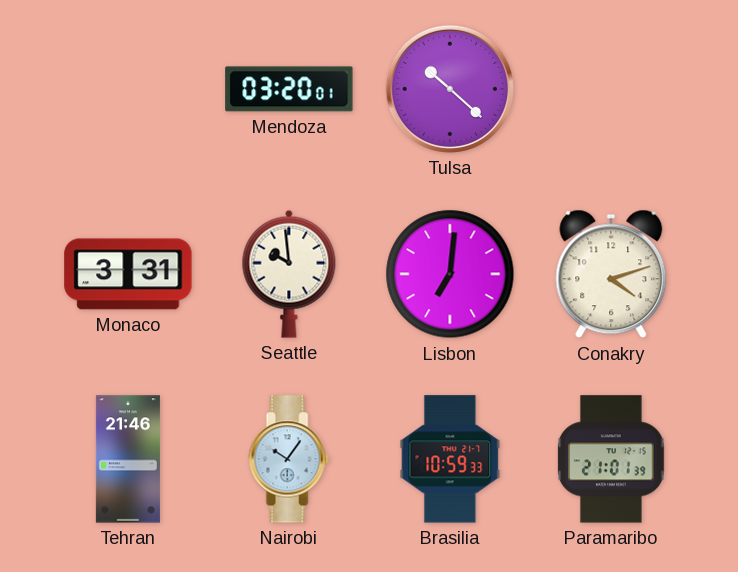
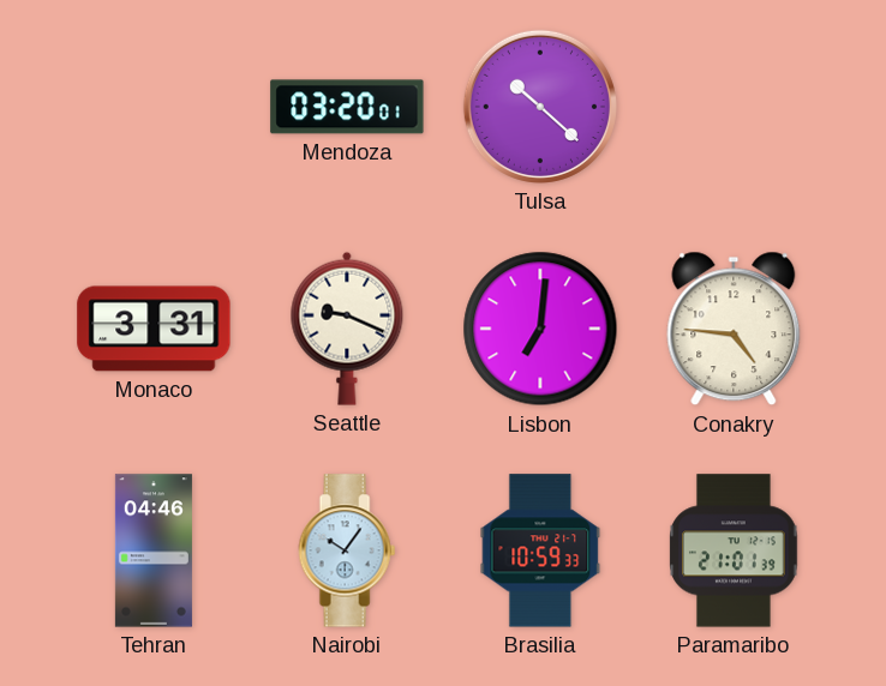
Seattle: 9:59 -> 9:19 (347, 329)
Conakry: 4:12 -> 4:46 (734, 329)
Tehran: 21:46 -> 04:46 (154, 550)
